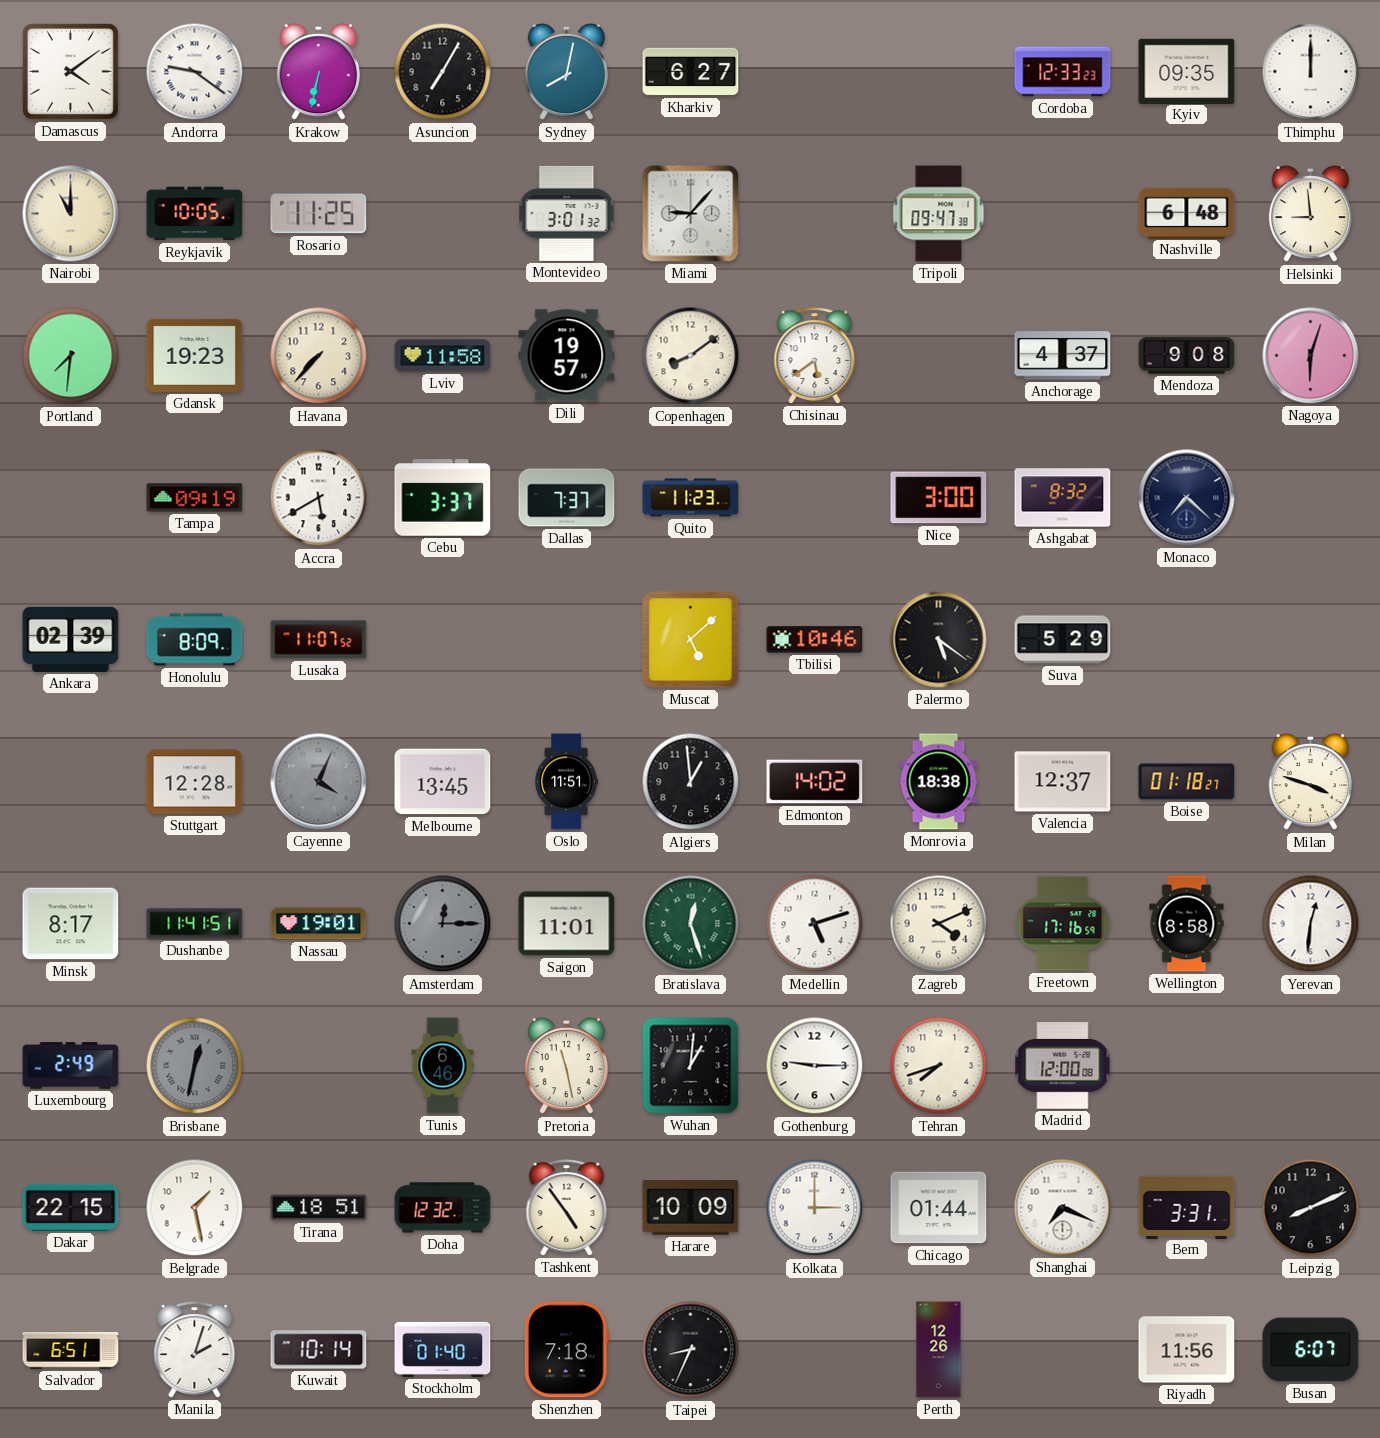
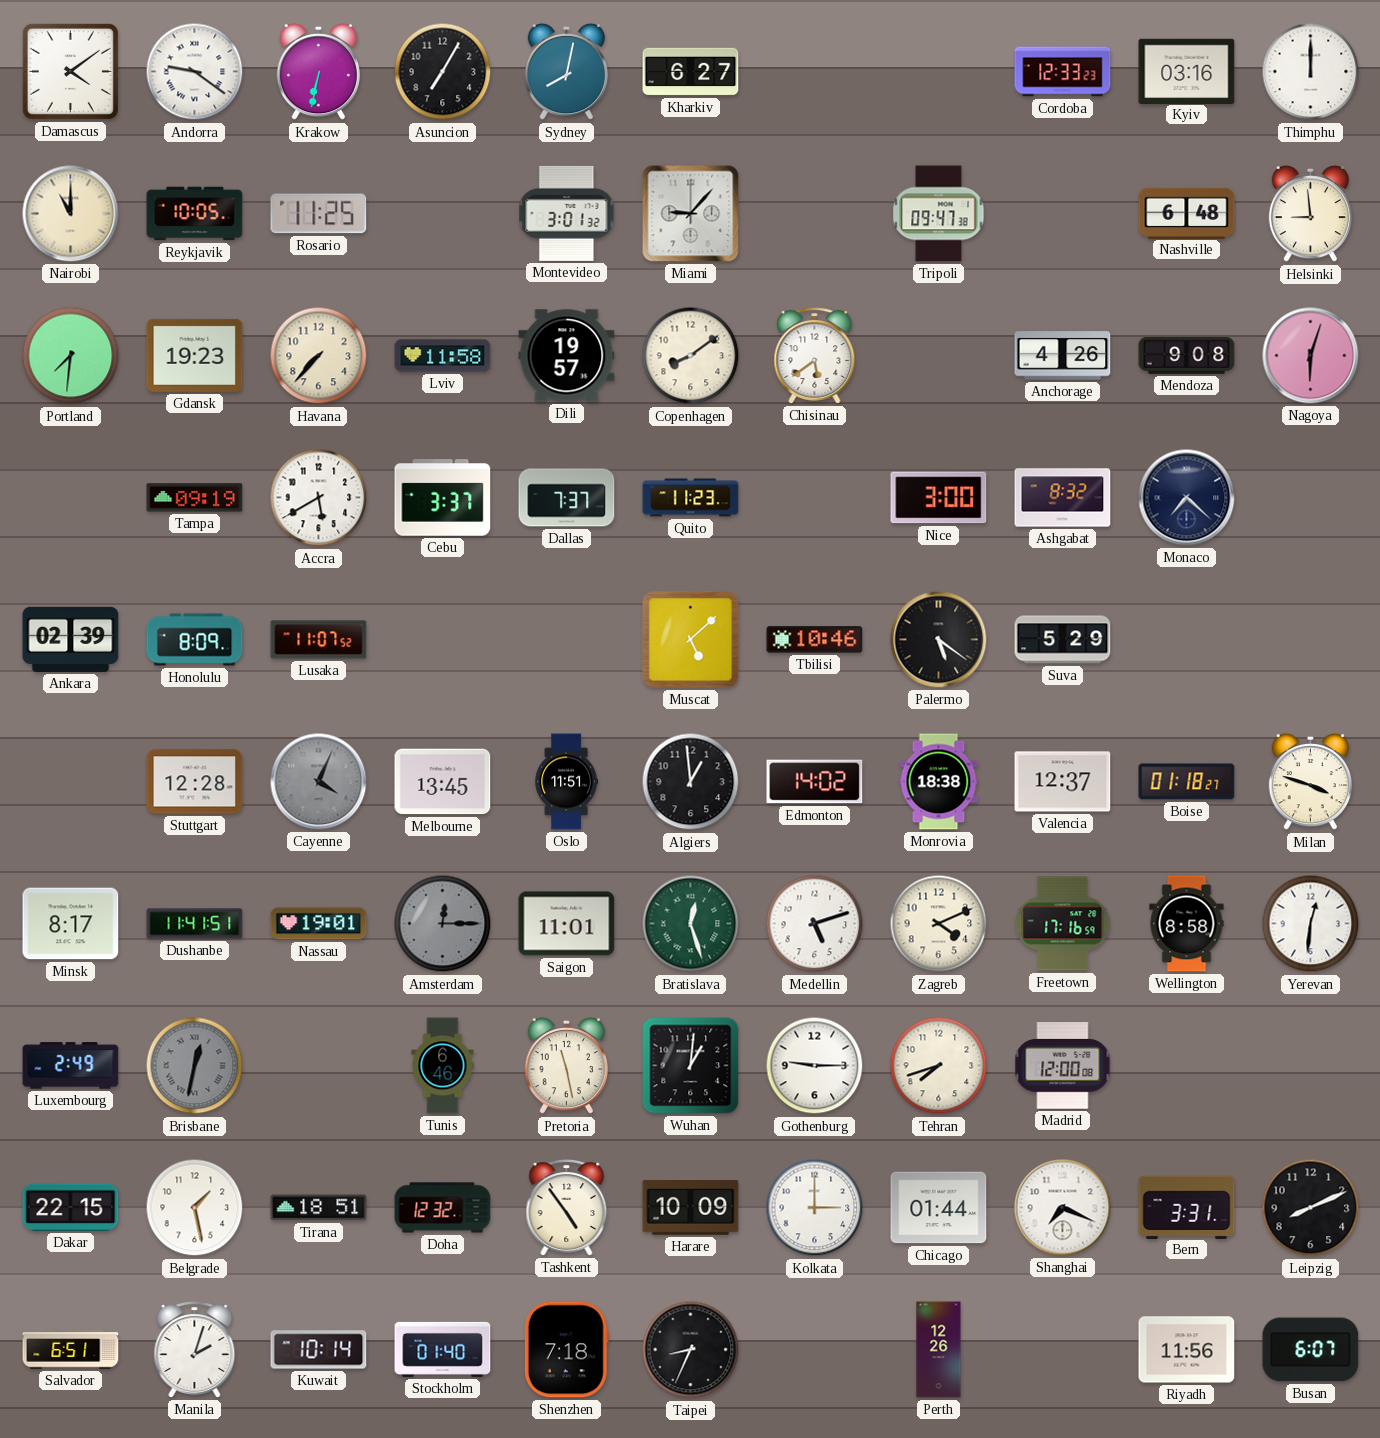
Kyiv: 09:35 -> 03:16 (1187, 71)
Anchorage: 4:37 -> 4:26 (1063, 356)
